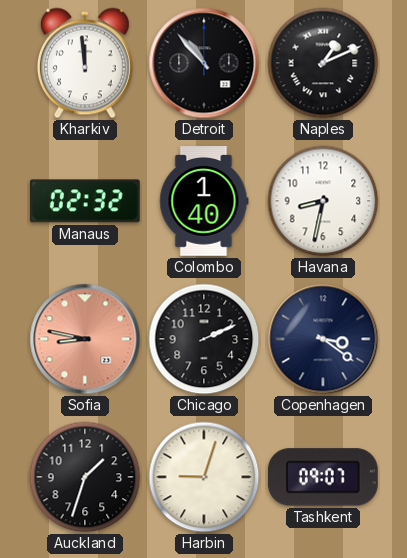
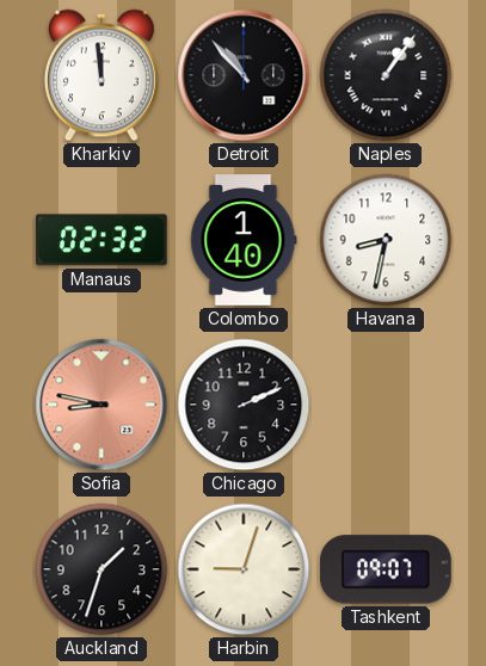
Naples: 1:11 -> 1:06 (386, 75)
Copenhagen: 3:21 -> none (323, 339)
